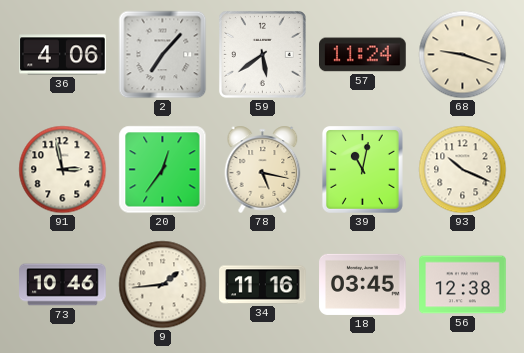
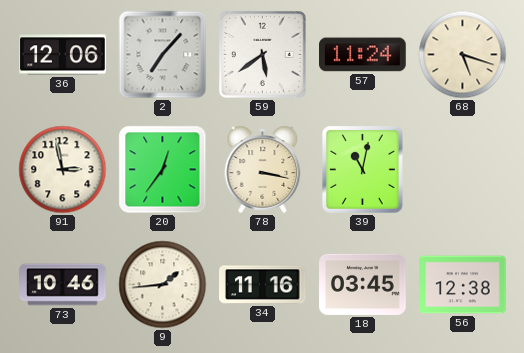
36: 4:06 -> 12:06 (63, 55)
68: 9:18 -> 5:18 (463, 55)
78: 5:17 -> 3:17 (263, 169)
93: 10:19 -> none (463, 170)
